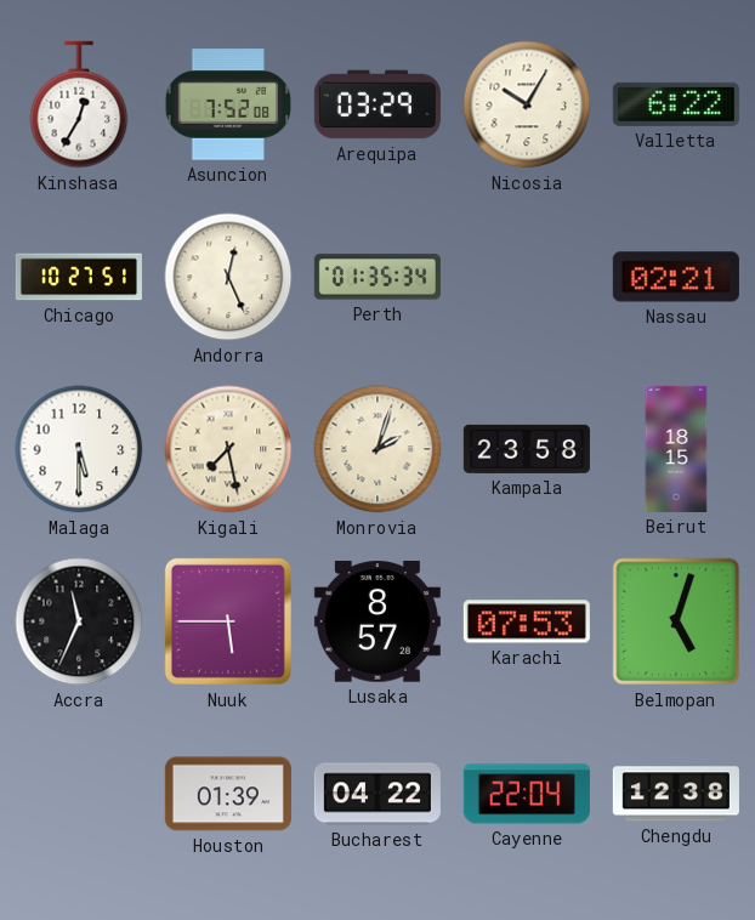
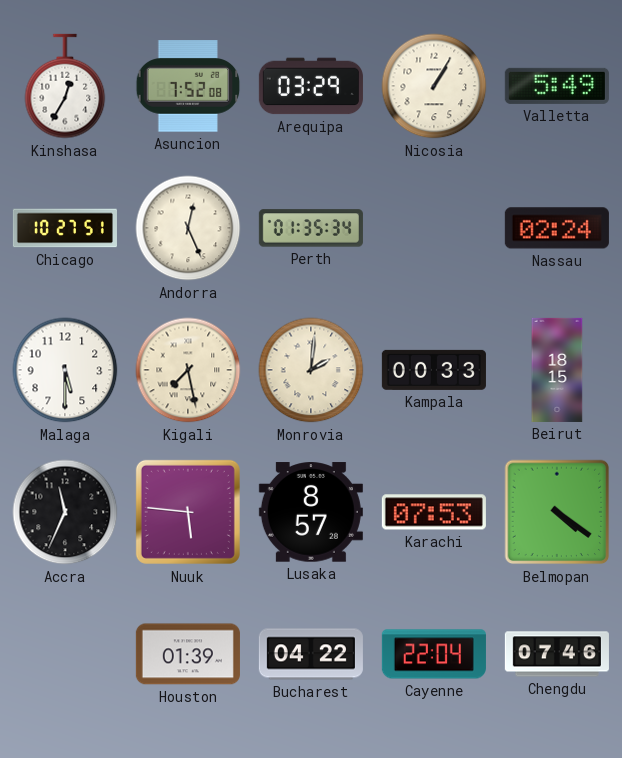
Nicosia: 10:05 -> 1:05 (434, 86)
Valletta: 6:22 -> 5:49 (557, 86)
Nassau: 02:21 -> 02:24 (557, 228)
Monrovia: 2:03 -> 2:01 (311, 370)
Kampala: 23:58 -> 00:33 (434, 370)
Nuuk: 5:45 -> 5:46 (188, 512)
Belmopan: 5:03 -> 4:21 (557, 512)
Chengdu: 12:38 -> 07:46 (557, 654)
